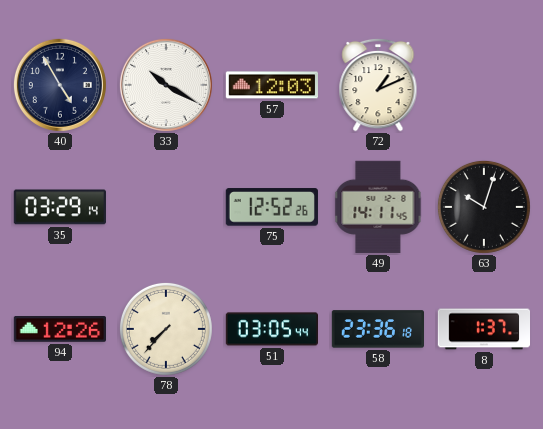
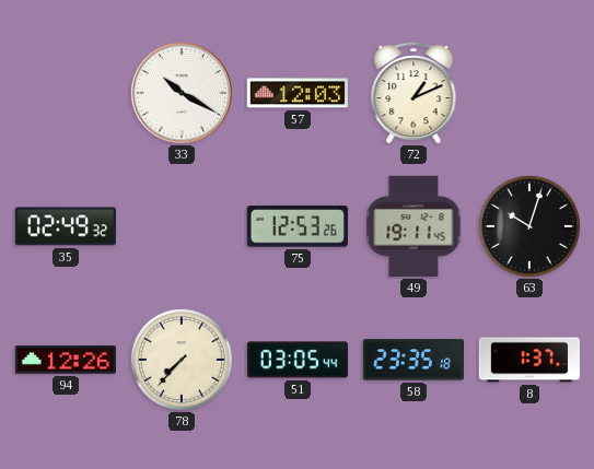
40: 4:55 -> none (60, 85)
35: 03:29 -> 02:49 (66, 226)
75: 12:52 -> 12:53 (298, 226)
49: 14:11 -> 19:11 (414, 226)
58: 23:36 -> 23:35 (412, 360)
